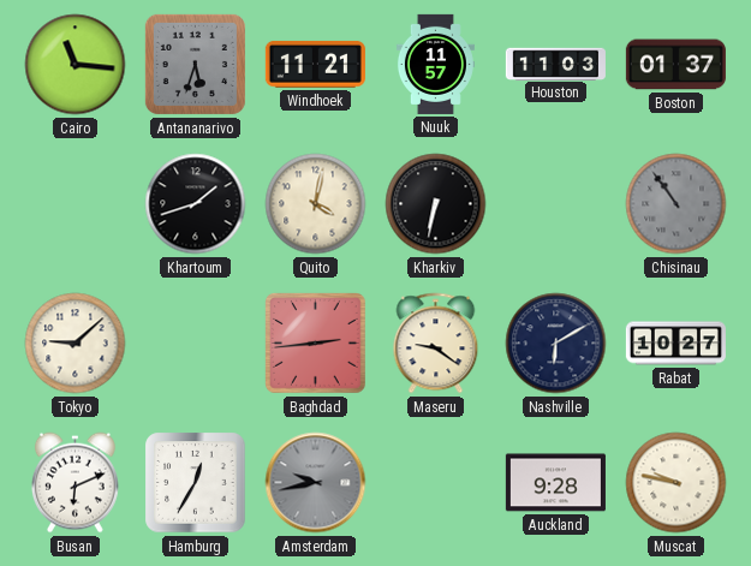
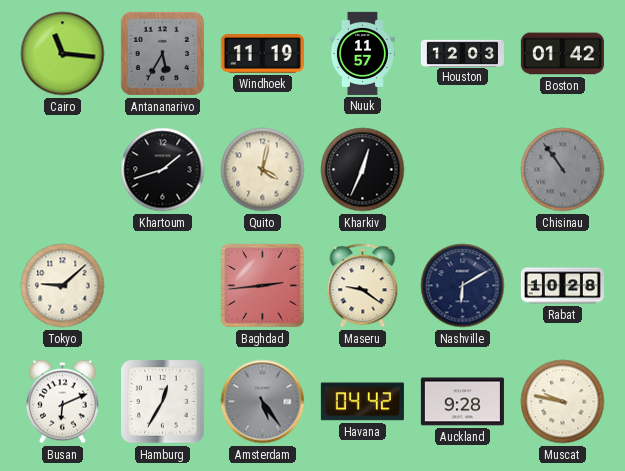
Antananarivo: 5:33 -> 5:35 (162, 53)
Windhoek: 11:21 -> 11:19 (262, 53)
Houston: 11:03 -> 12:03 (462, 53)
Boston: 01:37 -> 01:42 (562, 54)
Kharkiv: 6:32 -> 12:34 (363, 170)
Rabat: 10:27 -> 10:28 (562, 286)
Amsterdam: 9:43 -> 5:24 (263, 402)
Havana: none -> 04:42 (362, 402)
